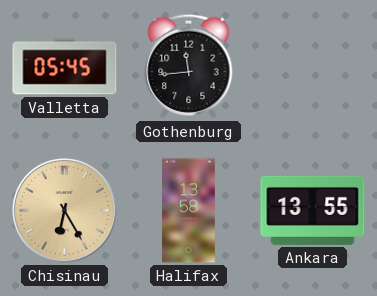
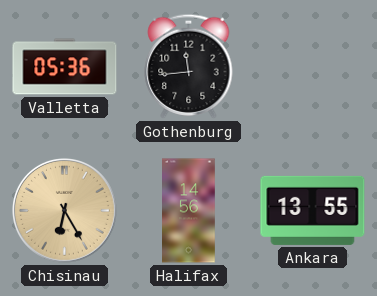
Valletta: 05:45 -> 05:36 (65, 67)
Halifax: 13:58 -> 14:56 (189, 211)
